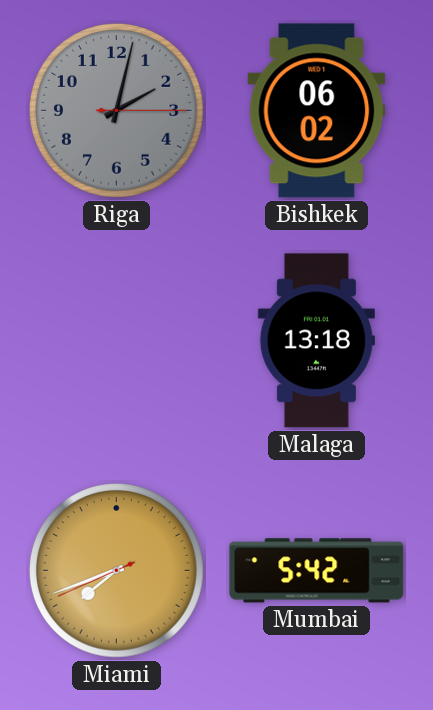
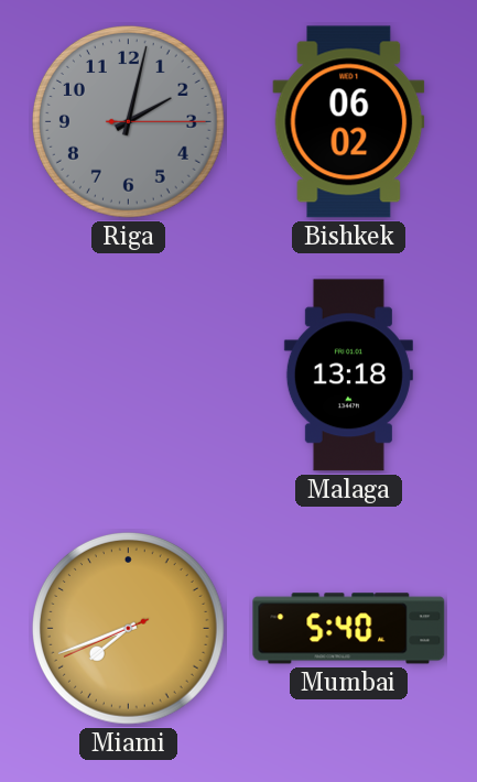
Mumbai: 5:42 -> 5:40 (349, 629)
